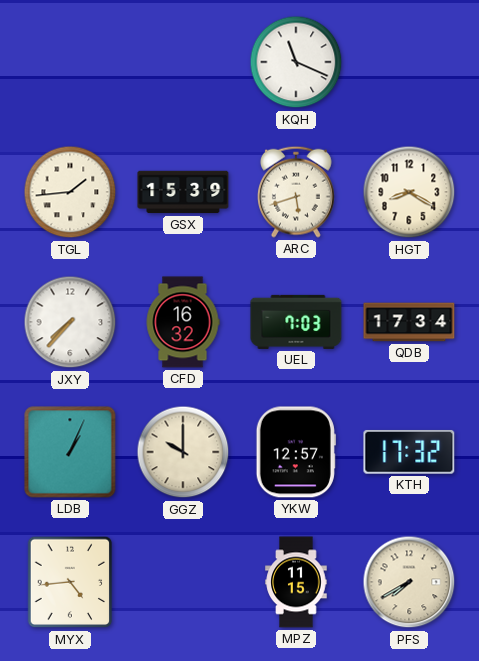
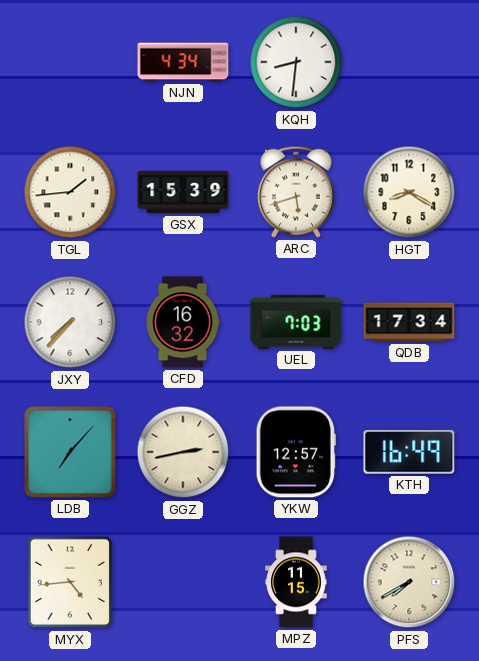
NJN: none -> 4:34 (183, 62)
KQH: 11:19 -> 8:31 (296, 62)
LDB: 1:04 -> 7:07 (70, 452)
GGZ: 10:00 -> 2:43 (183, 452)
KTH: 17:32 -> 16:49 (409, 452)
